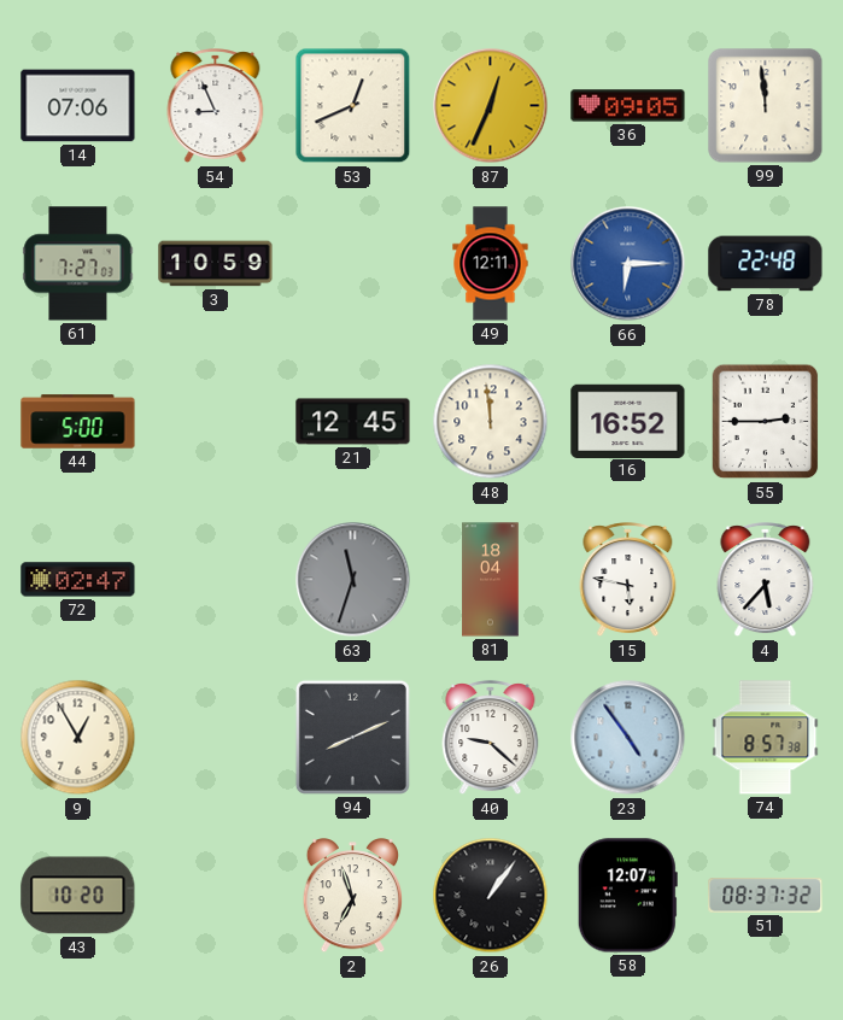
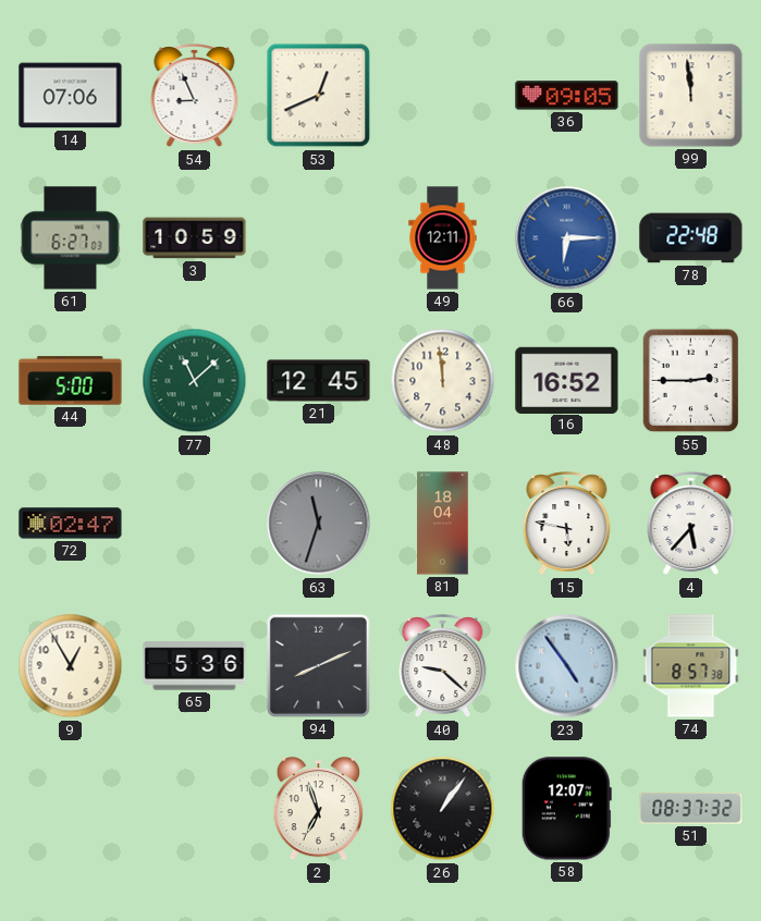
87: 12:34 -> none (491, 106)
61: 7:27 -> 6:27 (71, 238)
77: none -> 11:08 (195, 381)
65: none -> 5:36 (195, 666)
43: 10:20 -> none (78, 896)
